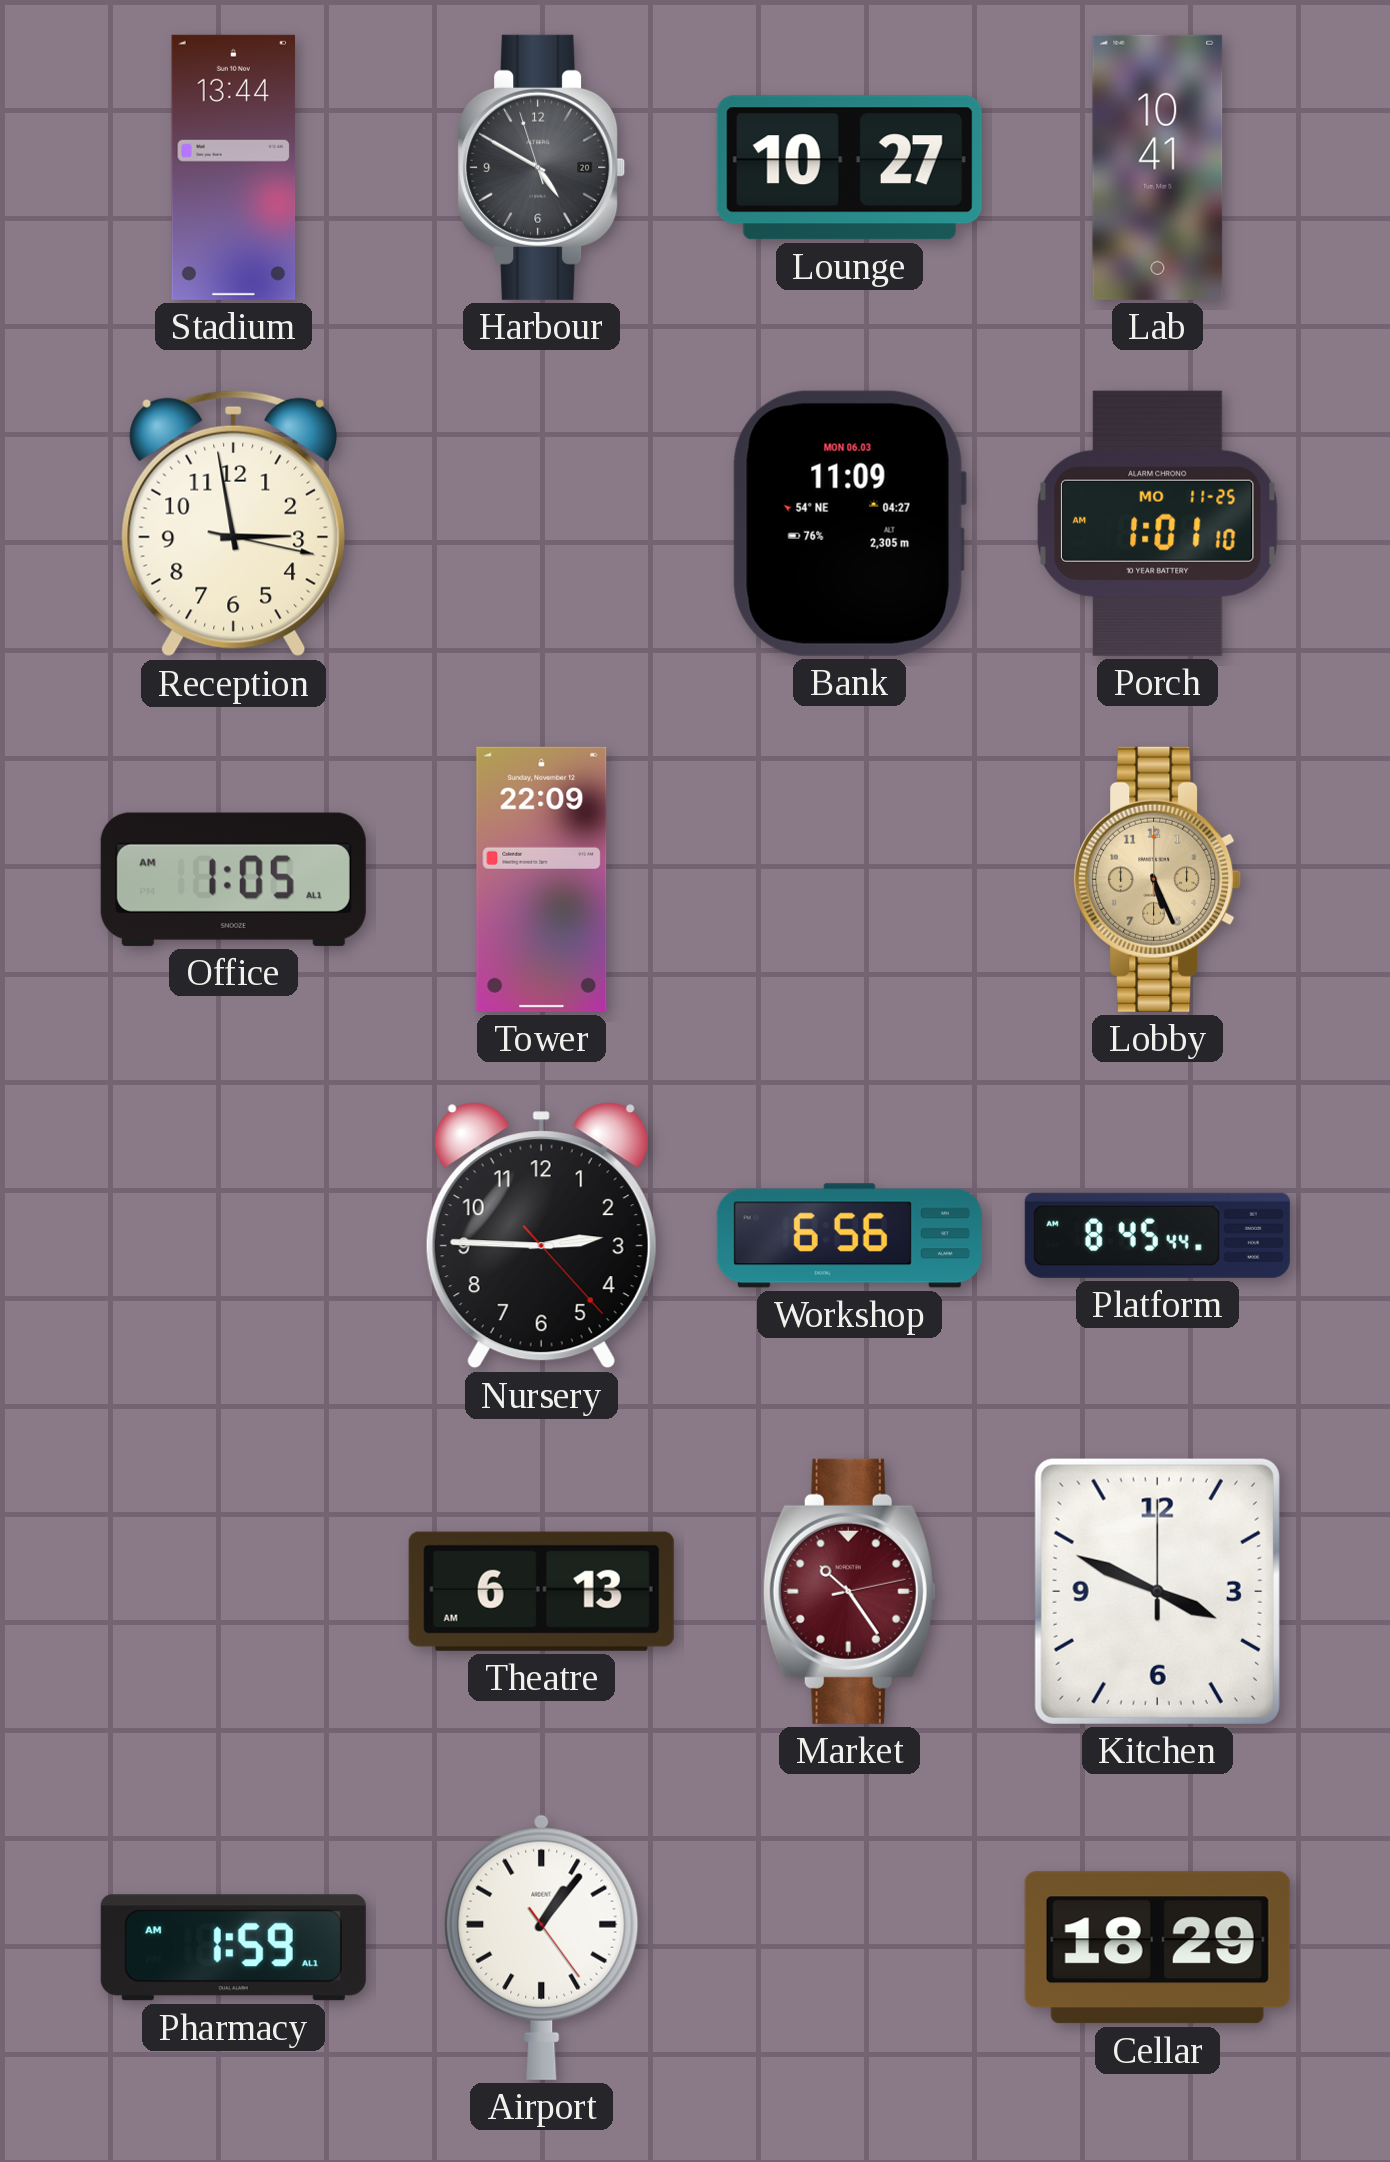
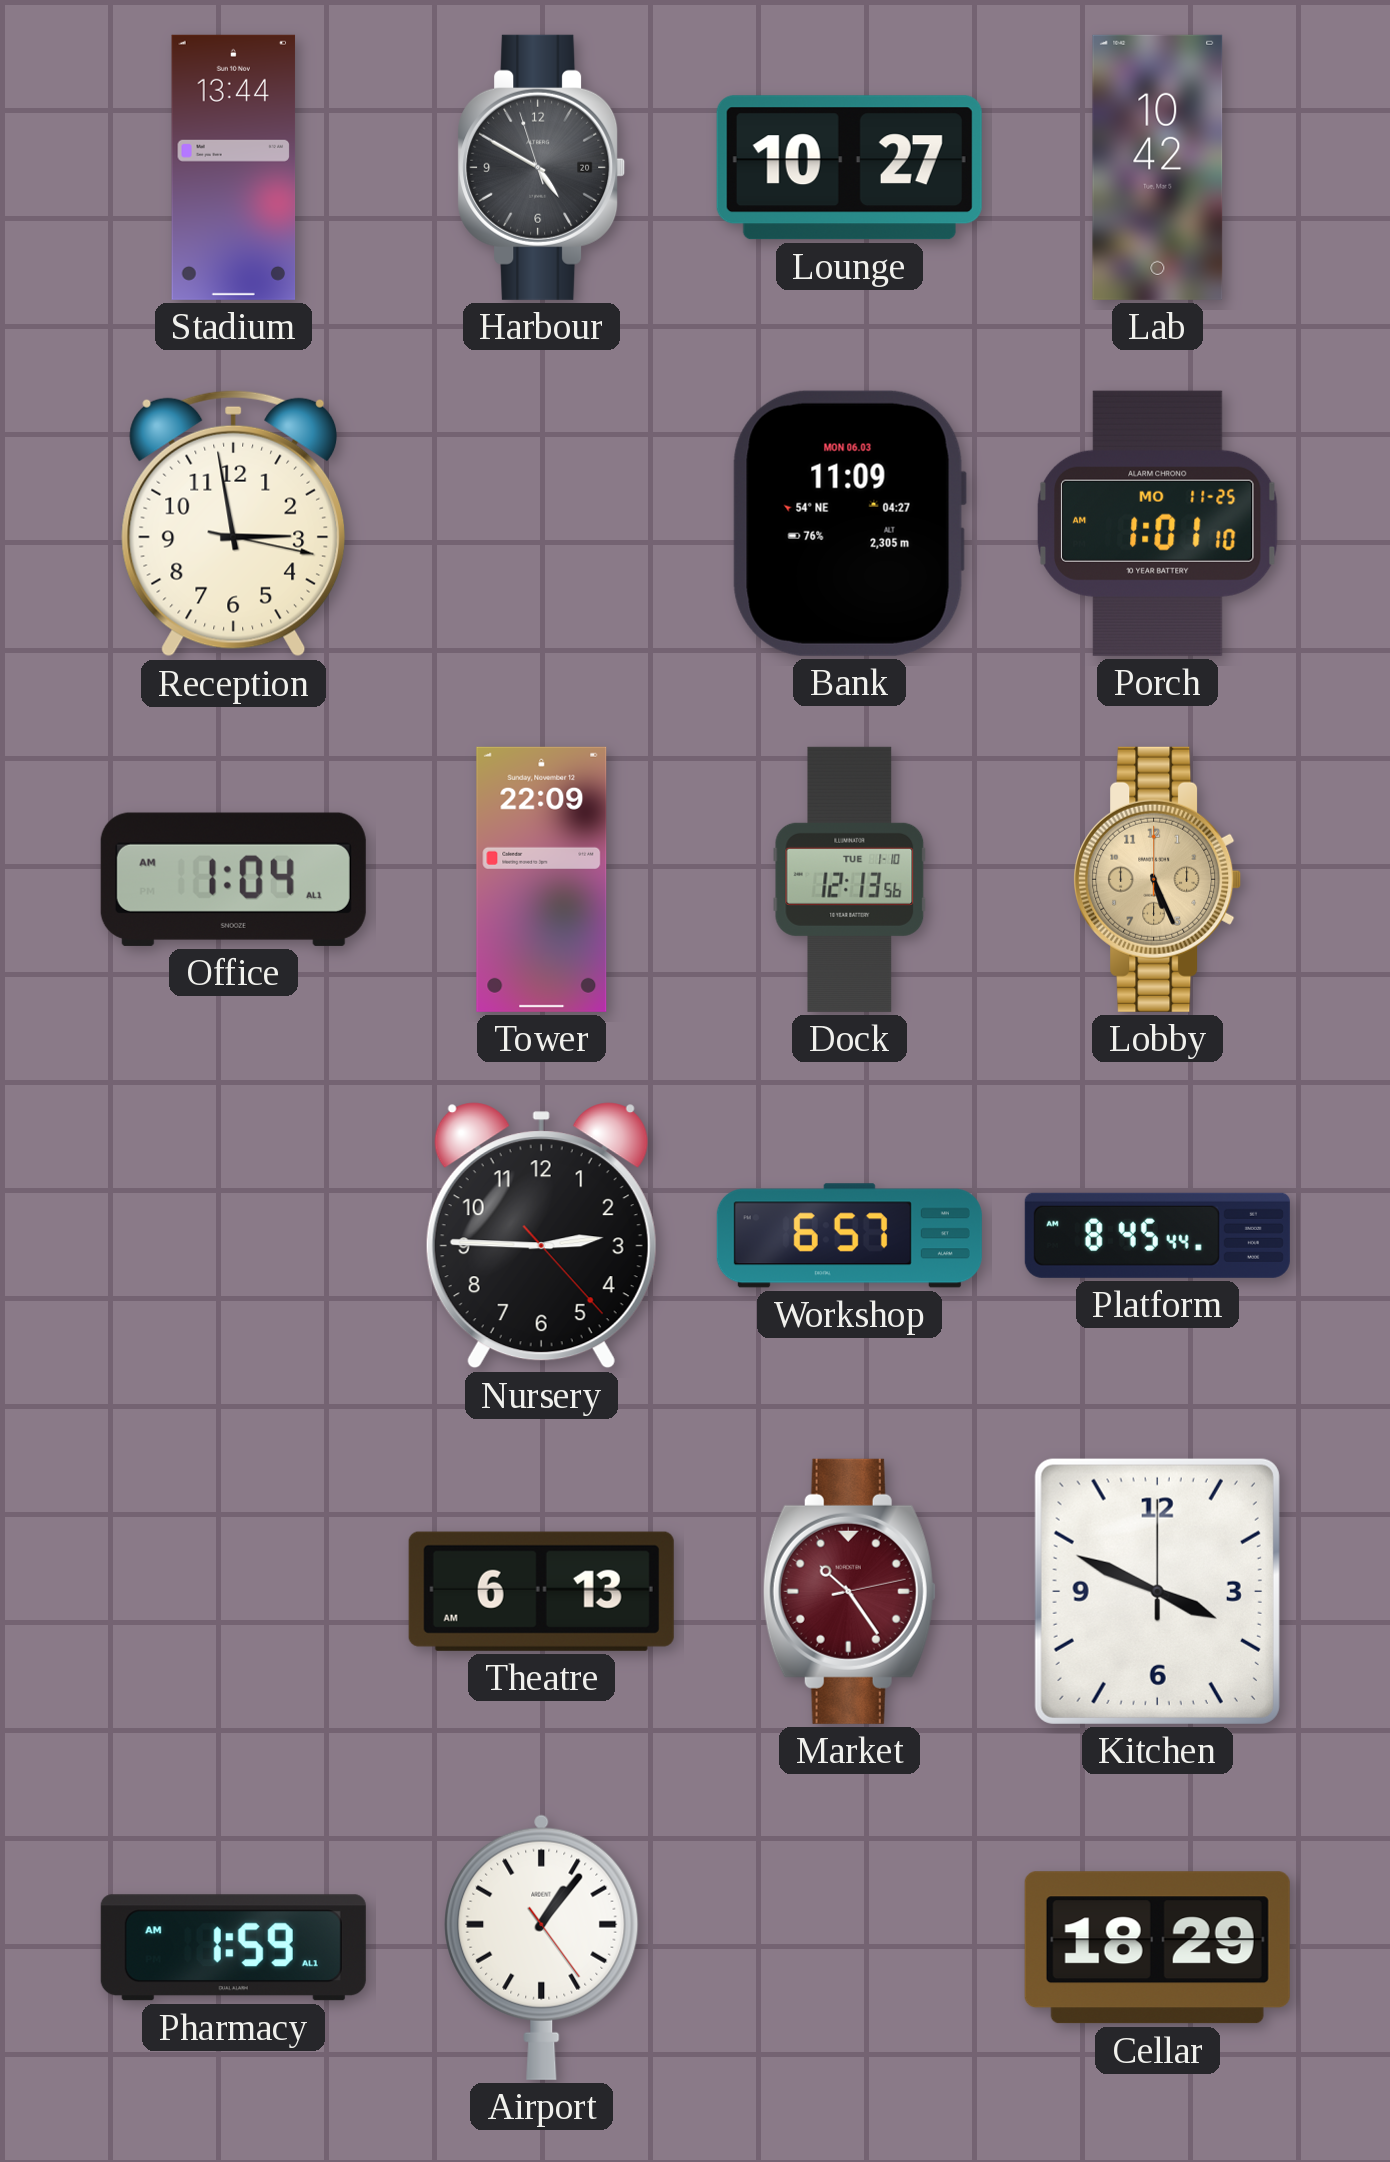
Lab: 10:41 -> 10:42 (1158, 167)
Office: 1:05 -> 1:04 (233, 879)
Dock: none -> 12:13 (850, 879)
Workshop: 6:56 -> 6:57 (849, 1236)
